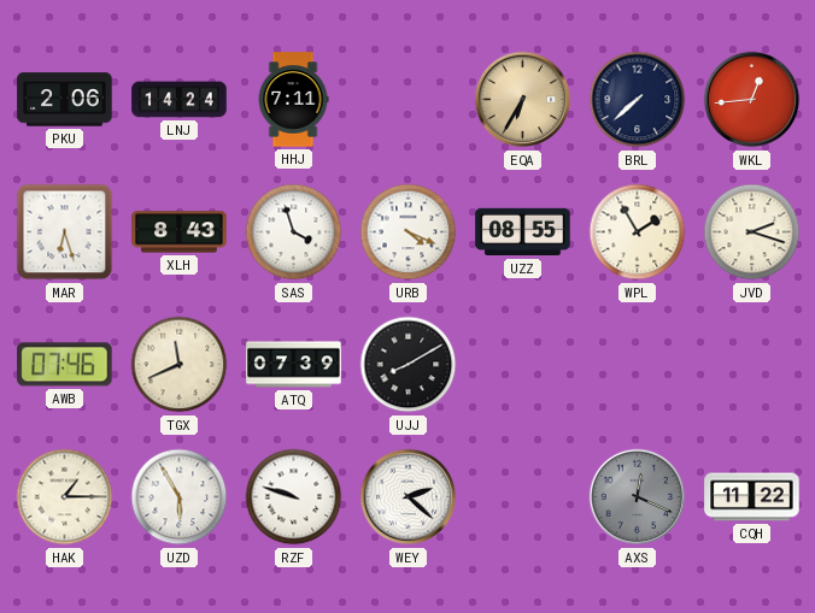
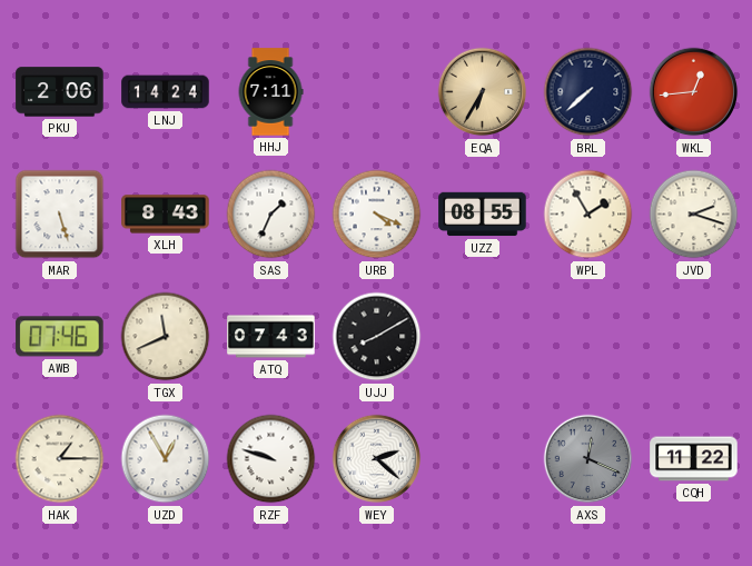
MAR: 6:27 -> 5:27 (60, 215)
SAS: 3:57 -> 1:34 (271, 215)
ATQ: 07:39 -> 07:43 (271, 337)
UZD: 5:55 -> 12:55 (166, 459)
